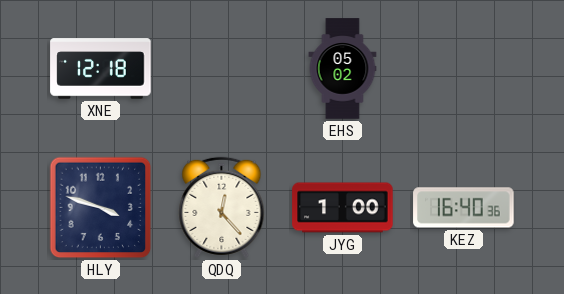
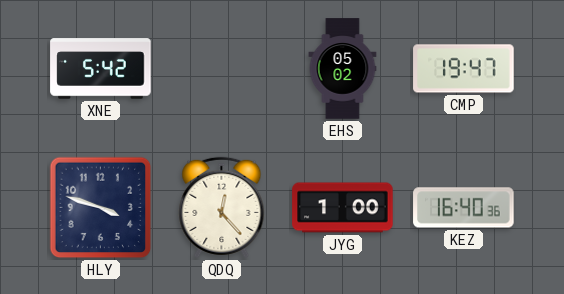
XNE: 12:18 -> 5:42 (101, 69)
CMP: none -> 19:47 (464, 69)
